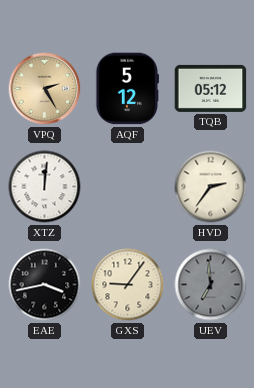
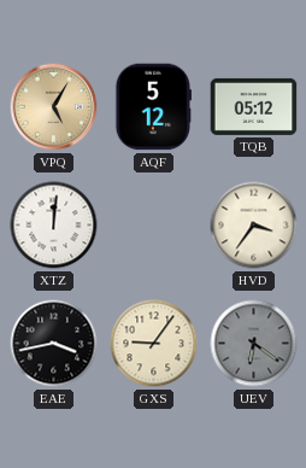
VPQ: 2:25 -> 5:05 (54, 107)
HVD: 2:36 -> 3:36 (254, 226)
UEV: 6:59 -> 6:21 (254, 344)
